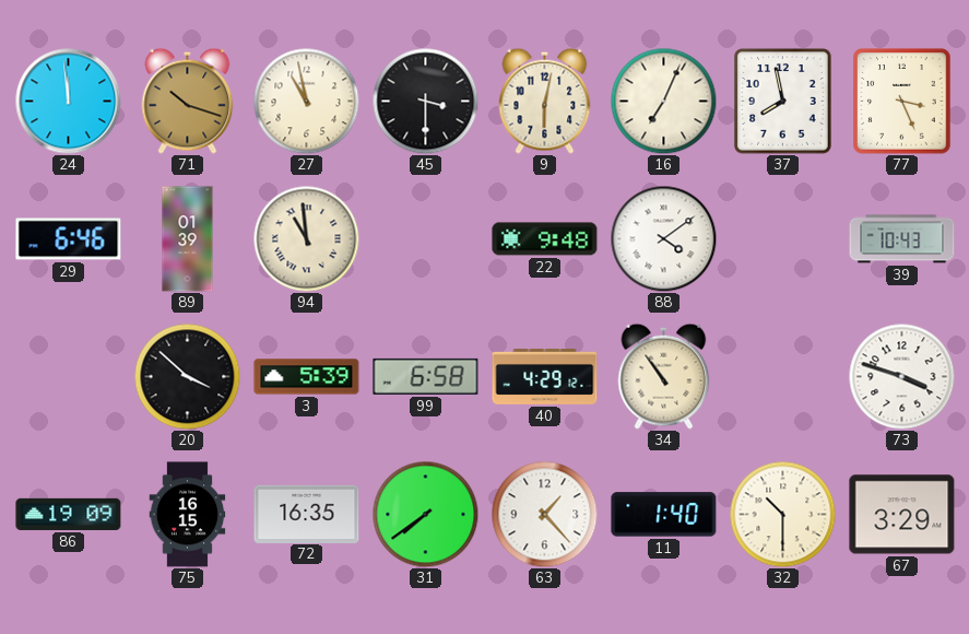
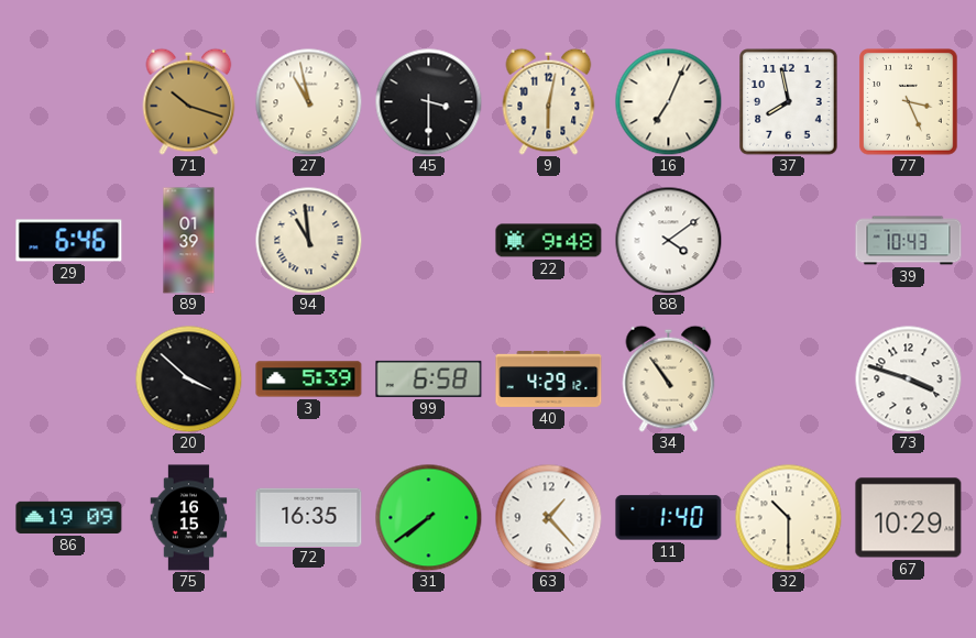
24: 11:59 -> none (69, 102)
67: 3:29 -> 10:29 (909, 518)
